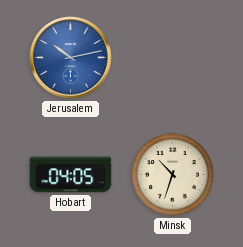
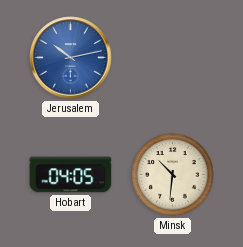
Minsk: 10:33 -> 10:31 (173, 175)
